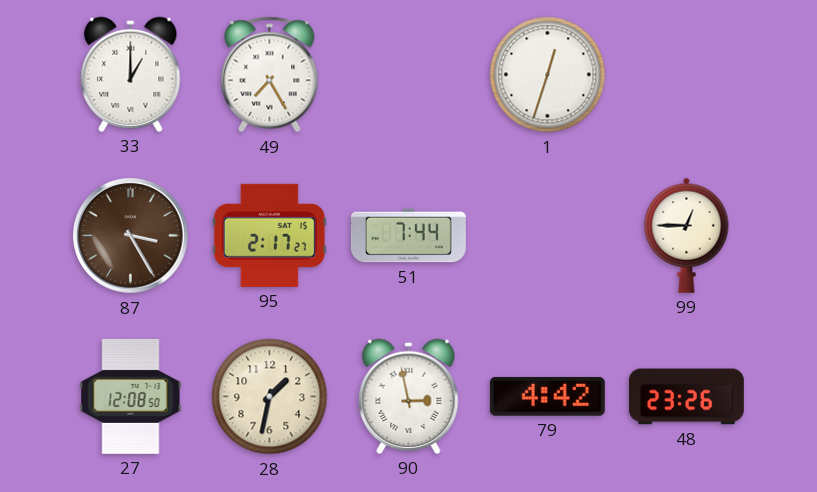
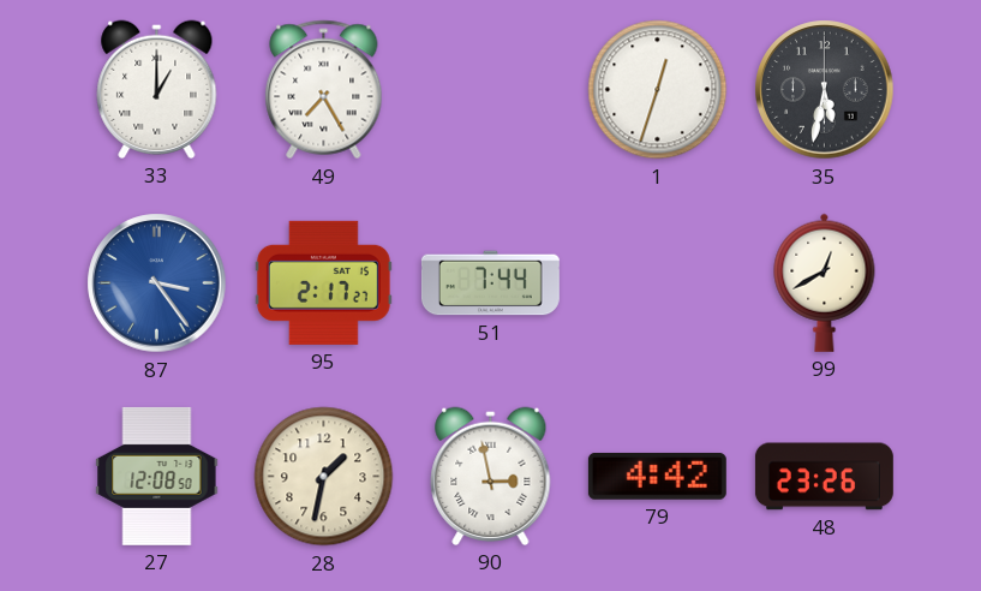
35: none -> 5:32 (825, 90)
87: 3:25 -> 3:24 (157, 283)
87 dial: brown -> blue (157, 283)
99: 12:45 -> 12:40 (825, 282)
